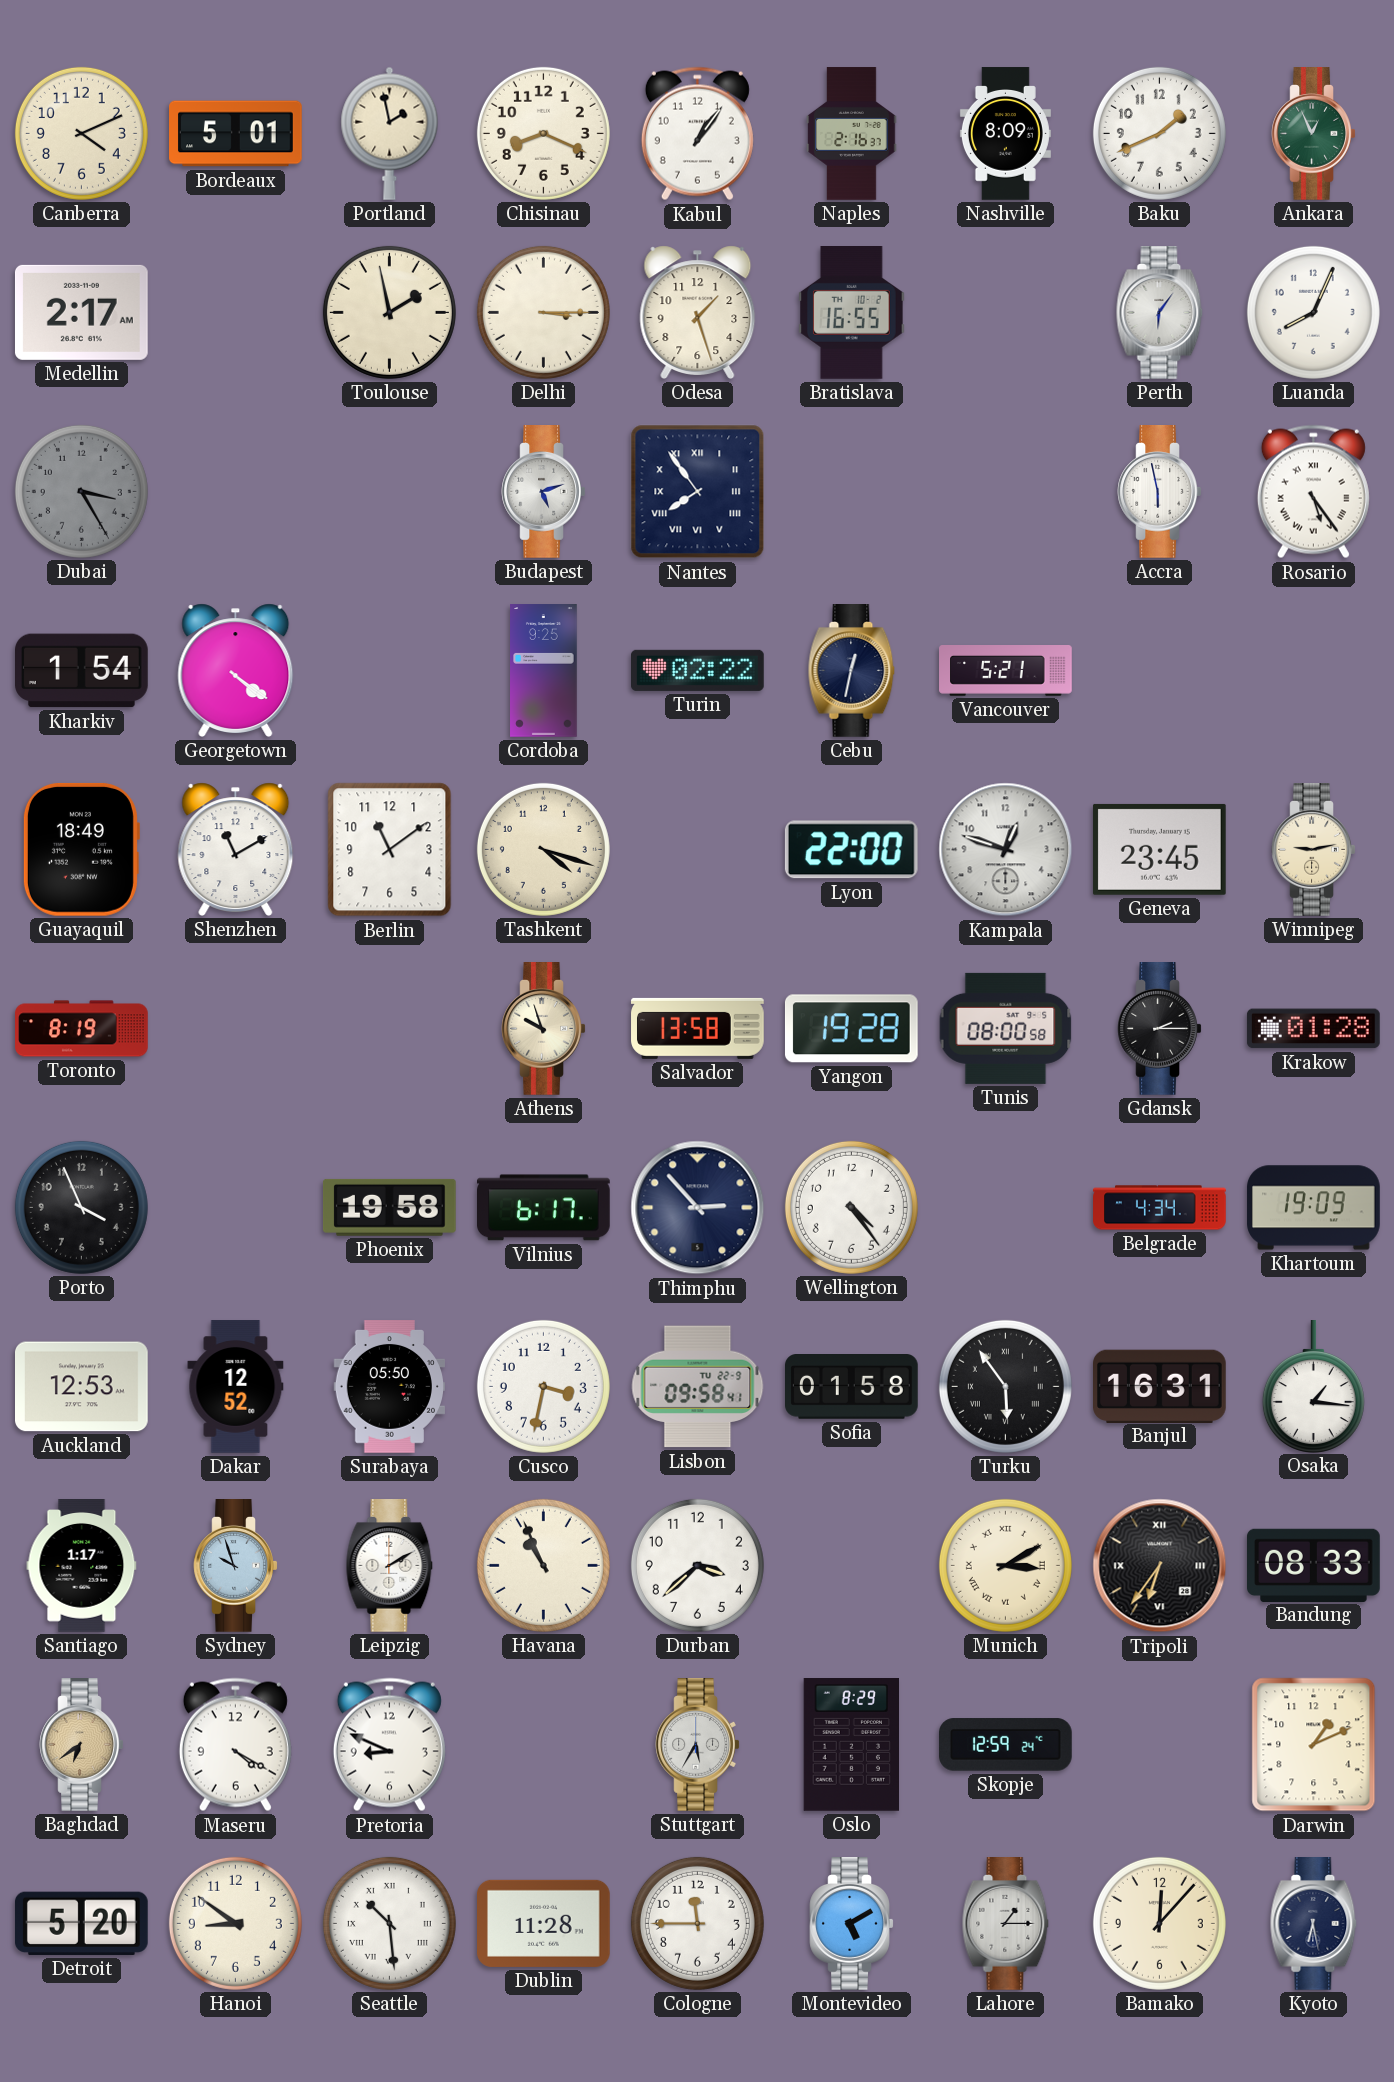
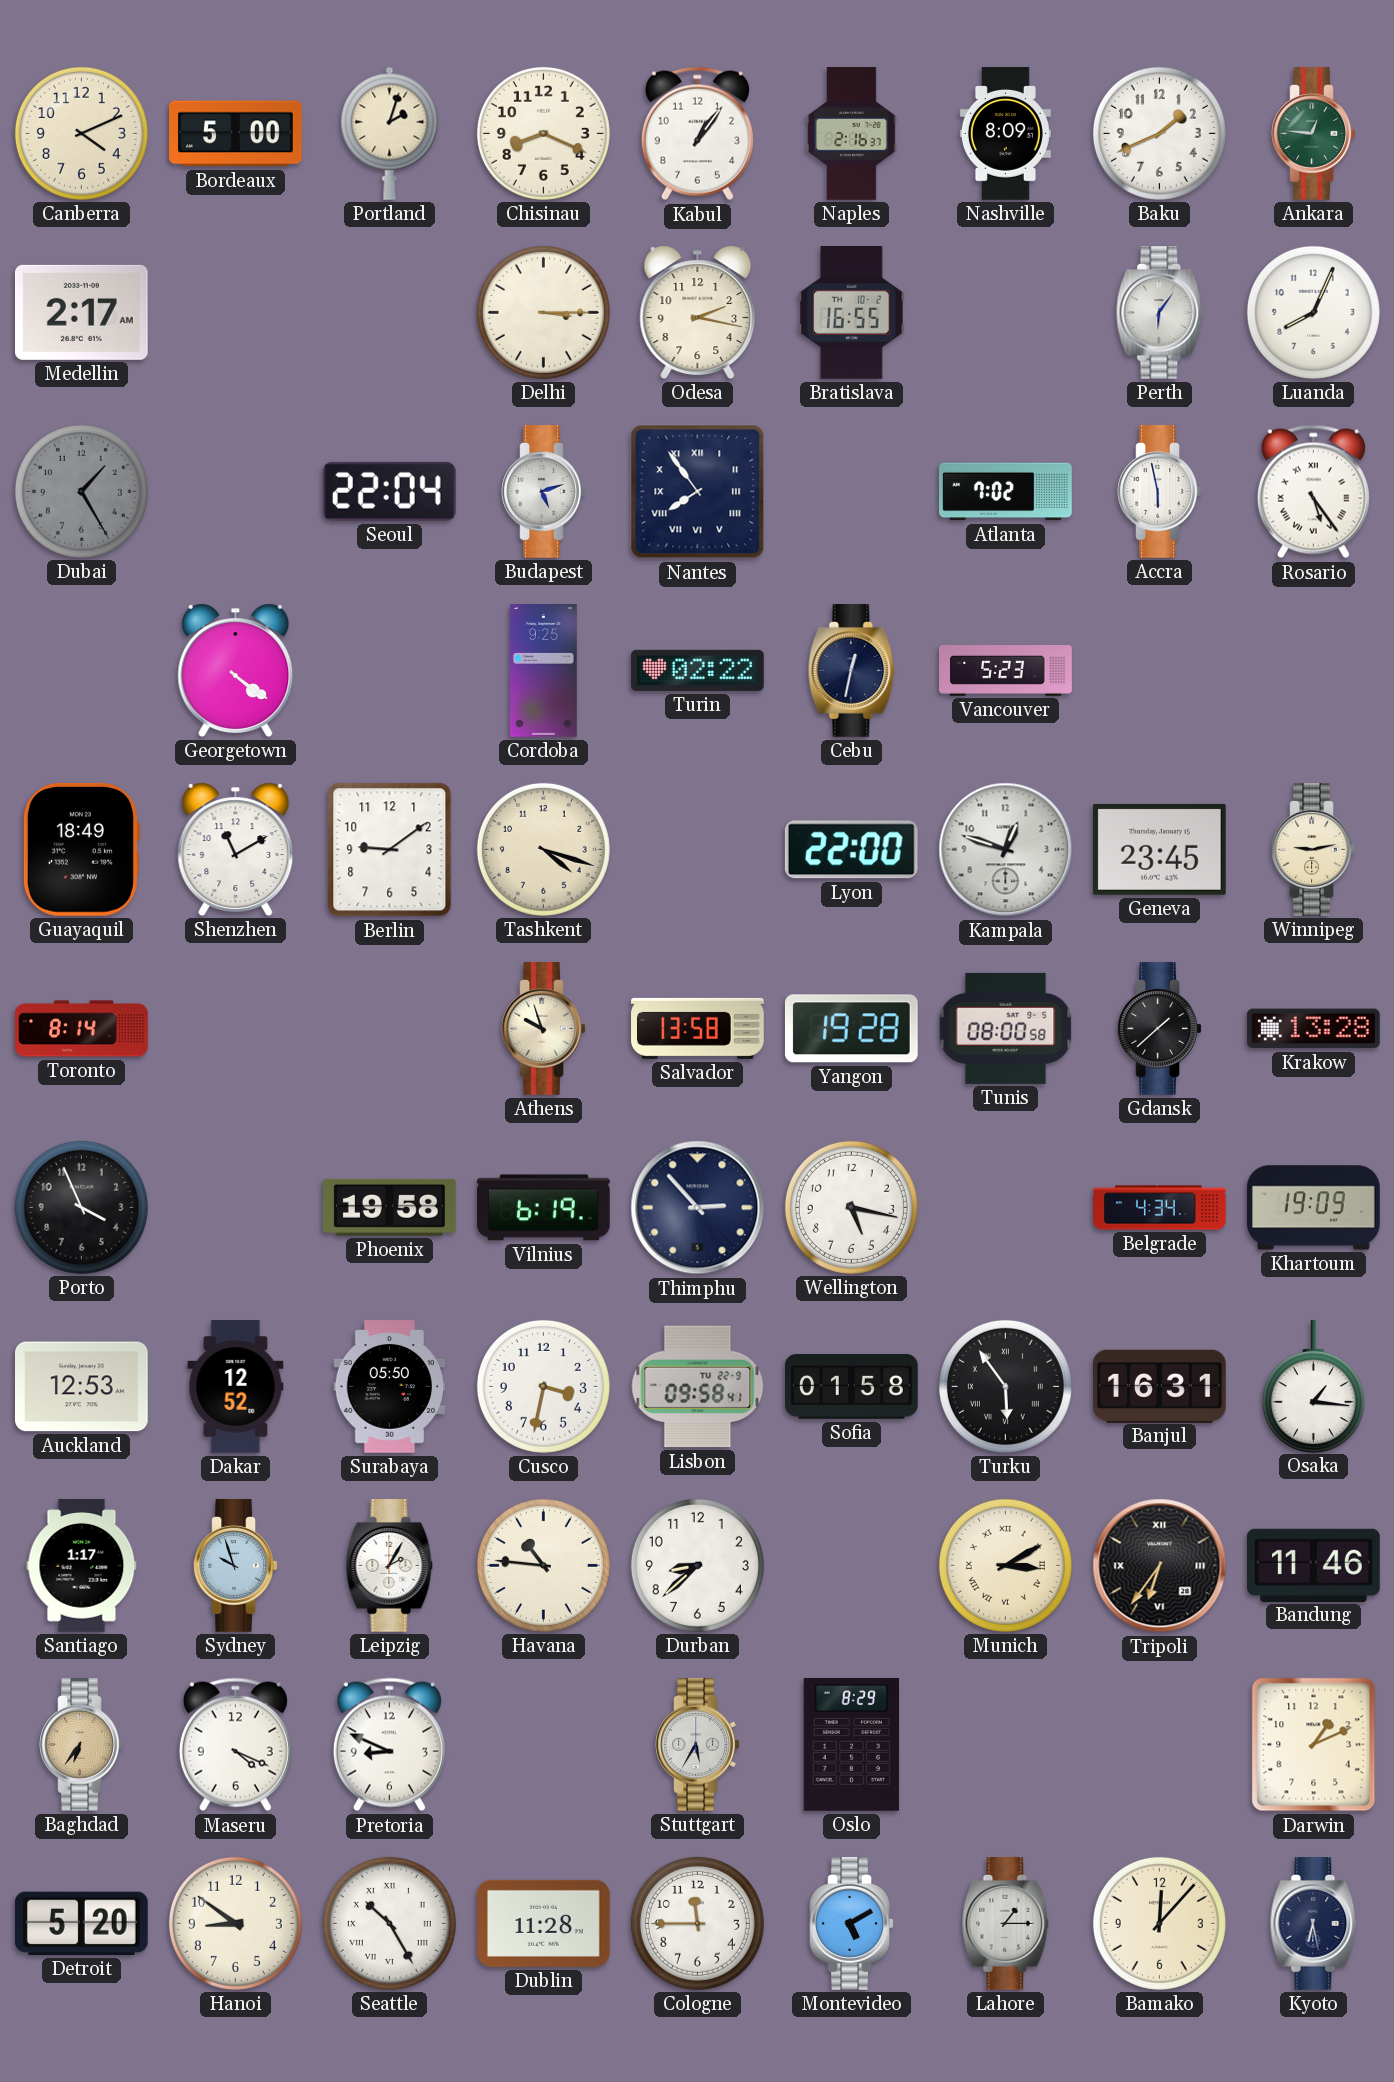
Bordeaux: 5:01 -> 5:00 (236, 134)
Portland: 1:58 -> 2:03 (390, 133)
Ankara: 12:56 -> 12:46 (1314, 134)
Toulouse: 1:58 -> none (389, 312)
Odesa: 1:27 -> 2:17 (698, 312)
Dubai: 3:25 -> 1:25 (81, 491)
Seoul: none -> 22:04 (389, 491)
Atlanta: none -> 7:02 (1006, 492)
Kharkiv: 1:54 -> none (82, 671)
Vancouver: 5:21 -> 5:23 (1006, 671)
Berlin: 11:09 -> 9:09 (390, 850)
Toronto: 8:19 -> 8:14 (82, 1029)
Gdansk: 2:15 -> 1:38 (1160, 1029)
Krakow: 01:28 -> 13:28 (1314, 1029)
Vilnius: 6:17 -> 6:19 (544, 1208)
Wellington: 4:24 -> 5:17 (851, 1207)
Leipzig: 2:10 -> 2:05 (390, 1566)
Havana: 10:56 -> 10:46 (543, 1565)
Durban: 3:38 -> 8:38 (697, 1565)
Bandung: 08:33 -> 11:46 (1314, 1565)
Baghdad: 6:39 -> 6:36 (82, 1745)
Maseru: 4:20 -> 4:19 (235, 1745)
Skopje: 12:59 -> none (1006, 1745)
Seattle: 10:29 -> 10:25 (389, 1923)
